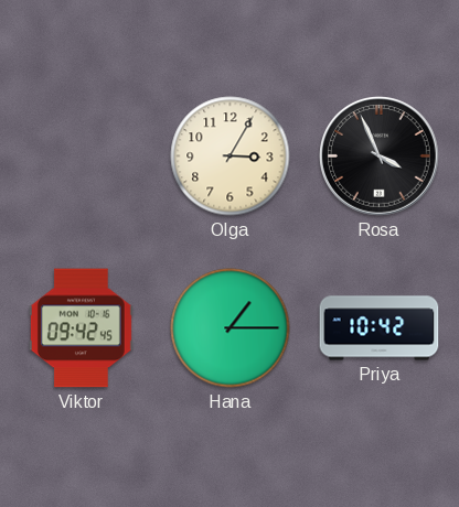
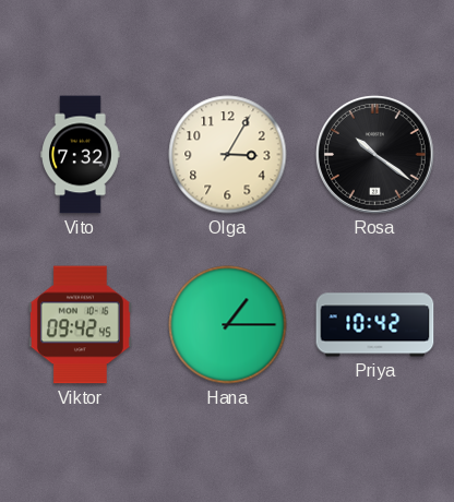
Vito: none -> 7:32 (81, 155)
Rosa: 3:56 -> 10:21 (375, 155)
